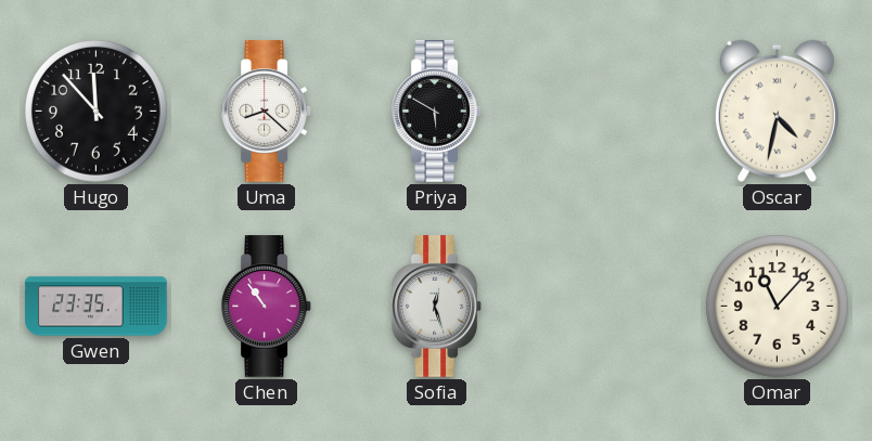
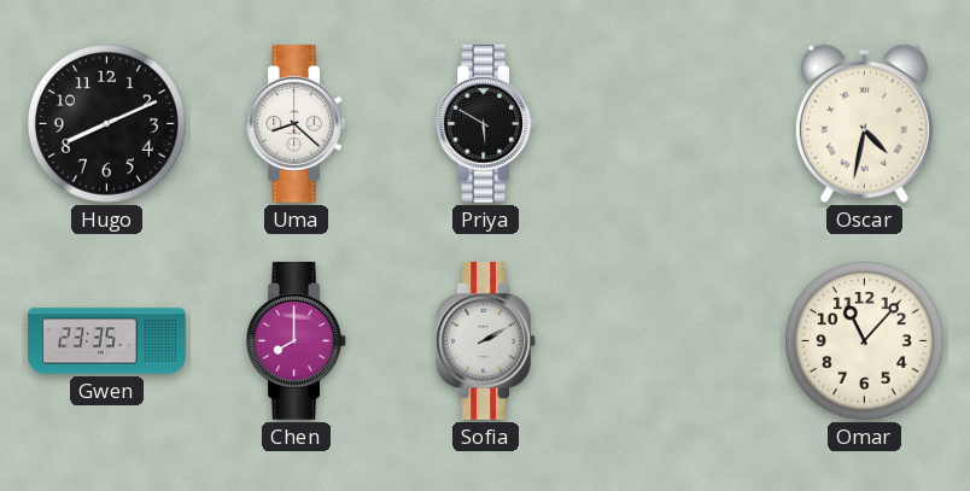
Hugo: 11:53 -> 8:11 (106, 123)
Chen: 10:54 -> 8:00 (297, 341)
Sofia: 12:27 -> 2:10 (486, 341)
